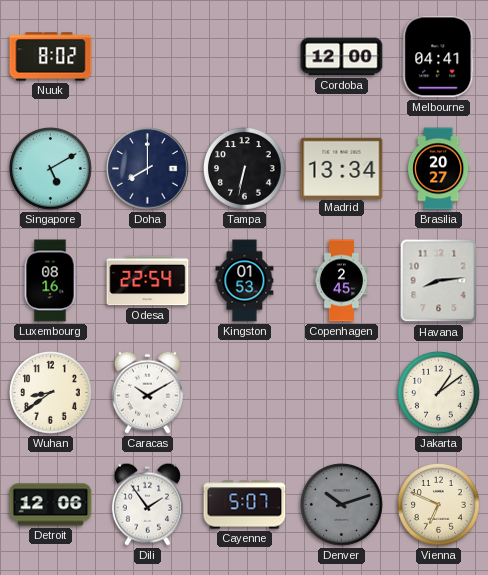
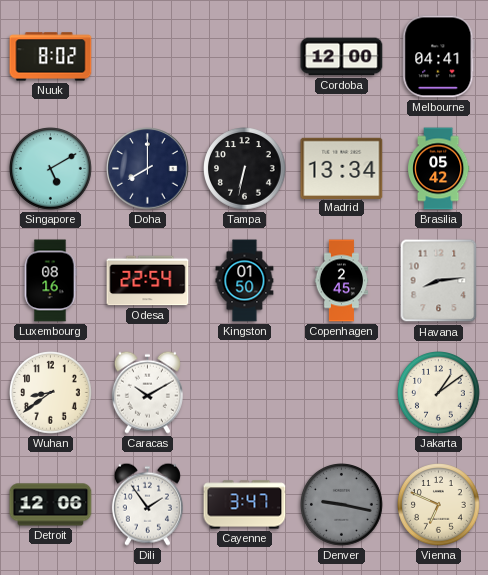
Brasilia: 20:27 -> 05:42 (439, 169)
Kingston: 01:53 -> 01:50 (245, 281)
Cayenne: 5:07 -> 3:47 (245, 505)
Denver: 10:12 -> 9:17 (342, 505)
